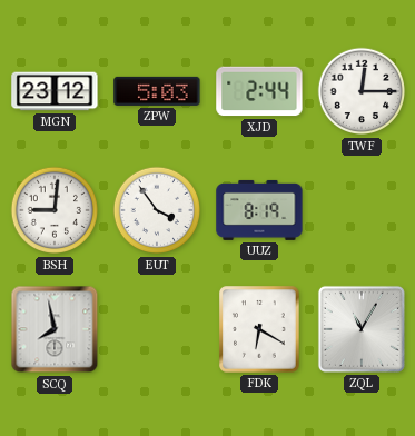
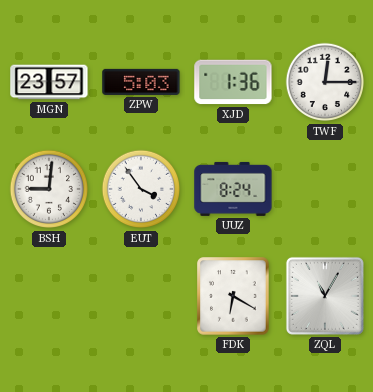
MGN: 23:12 -> 23:57 (49, 82)
XJD: 2:44 -> 1:36 (233, 82)
UUZ: 8:19 -> 8:24 (233, 189)
SCQ: 7:58 -> none (55, 329)
